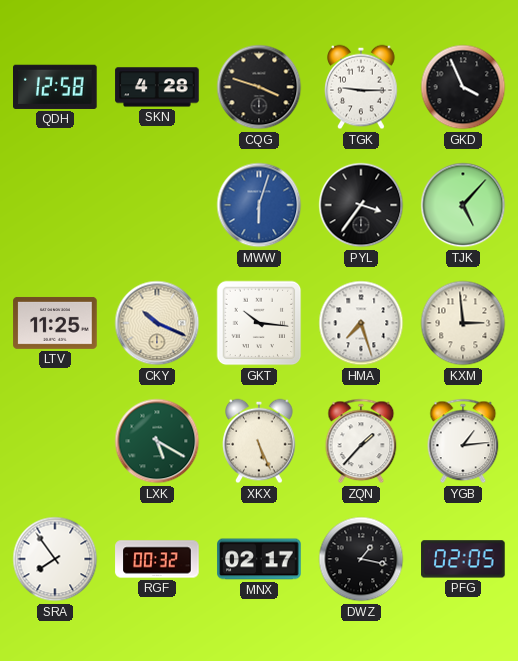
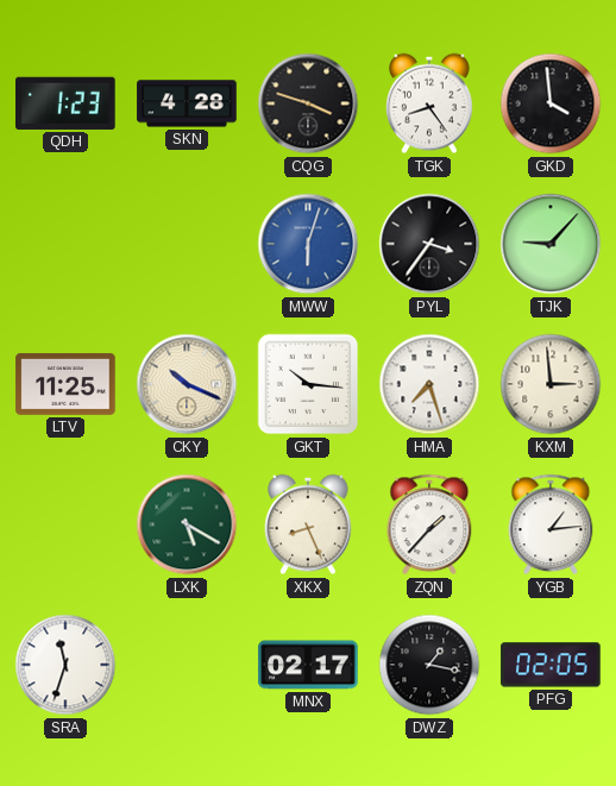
QDH: 12:58 -> 1:23 (67, 103)
TGK: 9:15 -> 8:24 (429, 103)
GKD: 3:56 -> 3:59 (551, 103)
TJK: 5:07 -> 9:07 (551, 244)
XKX: 5:26 -> 8:26 (308, 524)
SRA: 7:54 -> 11:33 (65, 665)
RGF: 00:32 -> none (157, 559)
